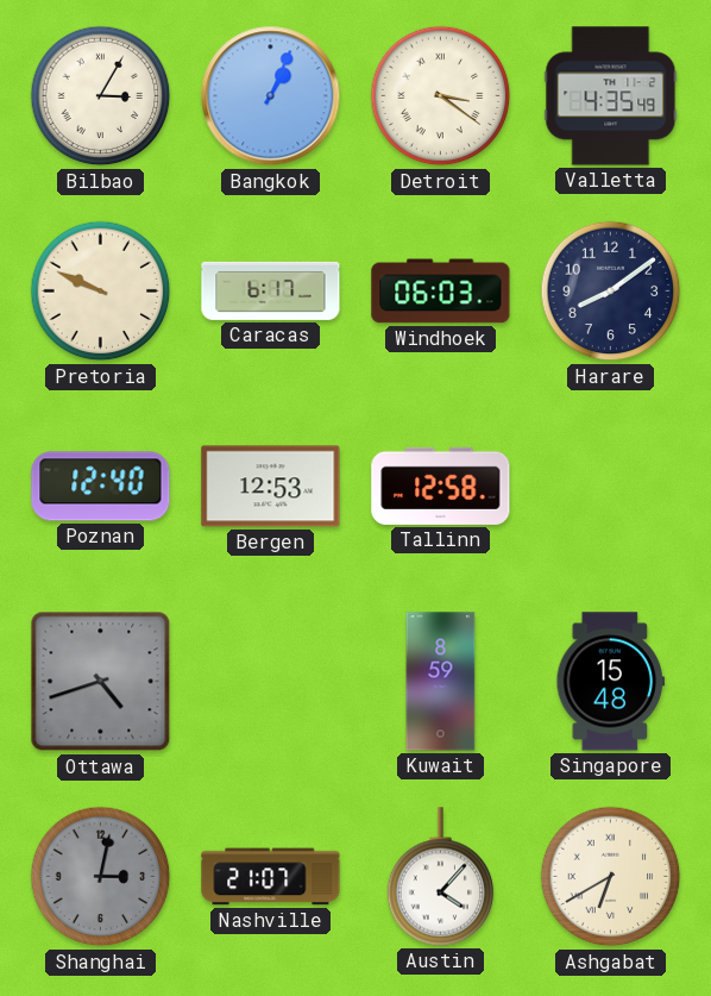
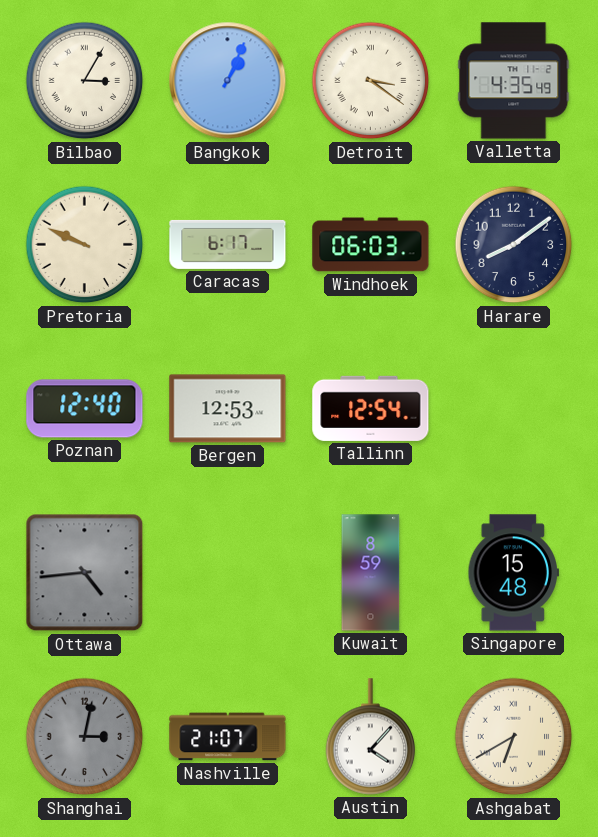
Tallinn: 12:58 -> 12:54 (371, 408)
Ottawa: 4:42 -> 4:44 (85, 573)
